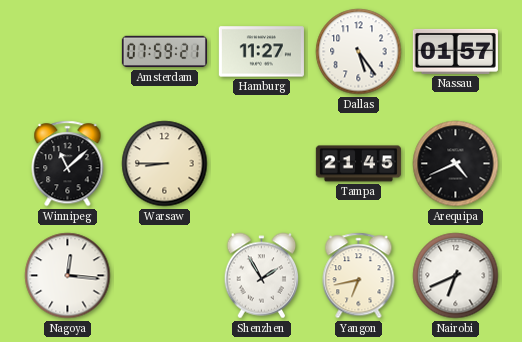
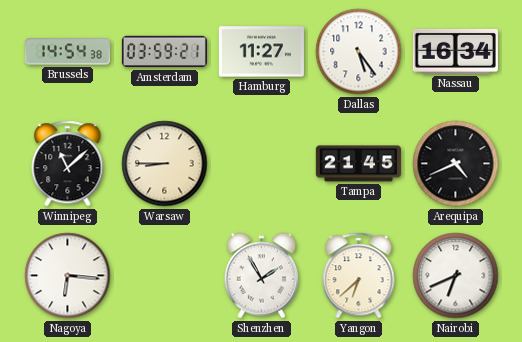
Brussels: none -> 14:54 (67, 52)
Amsterdam: 07:59 -> 03:59 (164, 52)
Nassau: 01:57 -> 16:34 (455, 51)
Nagoya: 12:16 -> 6:16 (68, 276)
Yangon: 6:43 -> 6:38 (359, 276)
